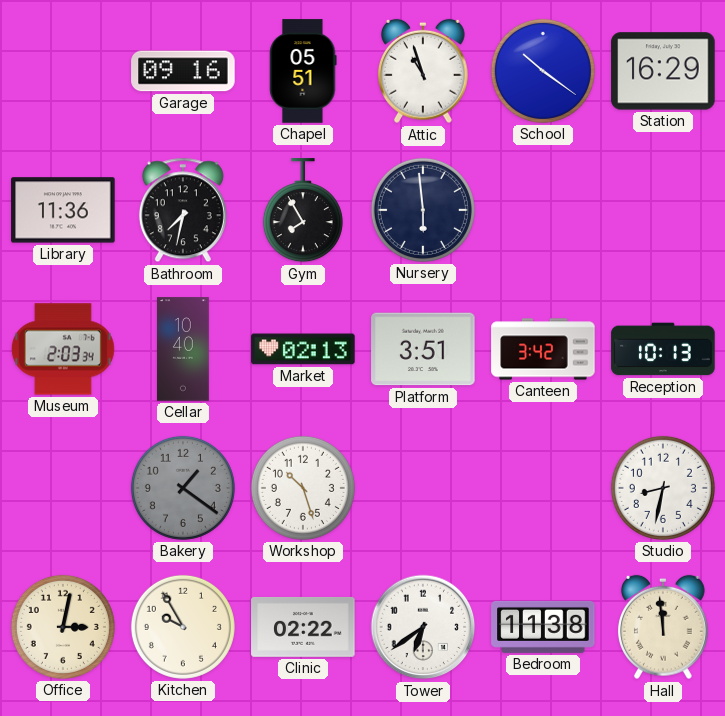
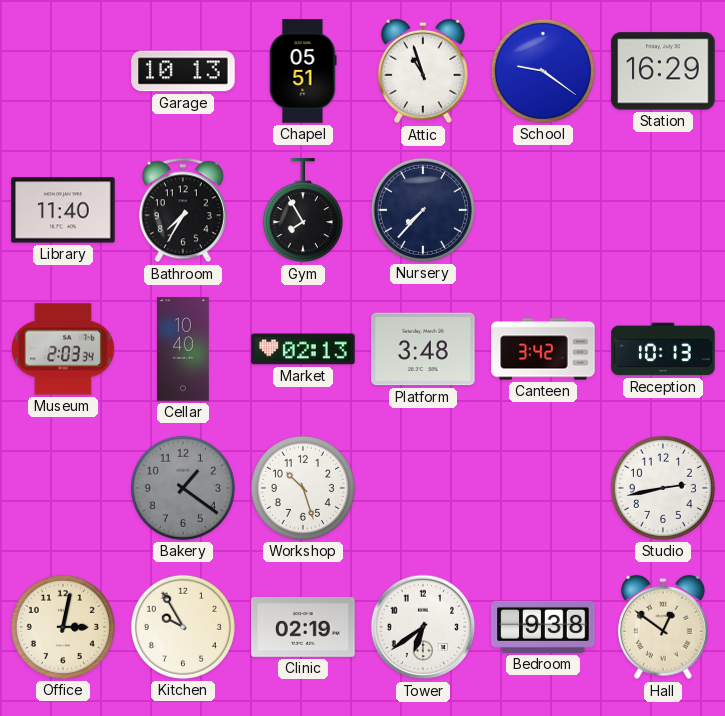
Garage: 09:16 -> 10:13 (183, 71)
School: 10:21 -> 9:21 (543, 71)
Library: 11:36 -> 11:40 (63, 210)
Bathroom: 7:32 -> 7:35 (183, 210)
Nursery: 5:59 -> 7:37 (423, 210)
Platform: 3:51 -> 3:48 (423, 349)
Studio: 8:32 -> 2:43 (663, 488)
Clinic: 02:22 -> 02:19 (303, 627)
Bedroom: 11:38 -> 9:38 (543, 627)
Hall: 11:59 -> 12:51 (663, 627)
